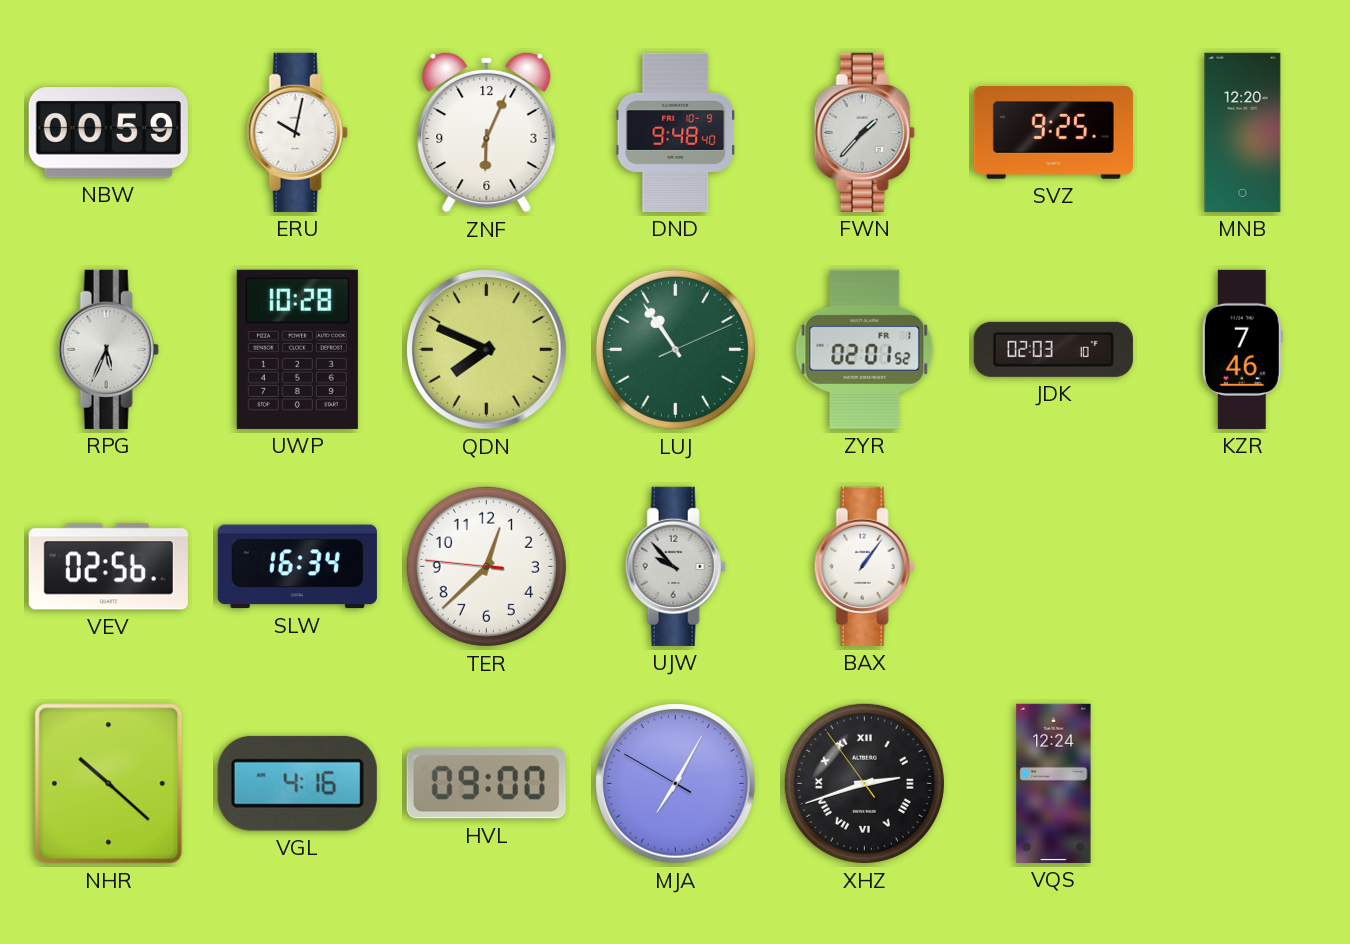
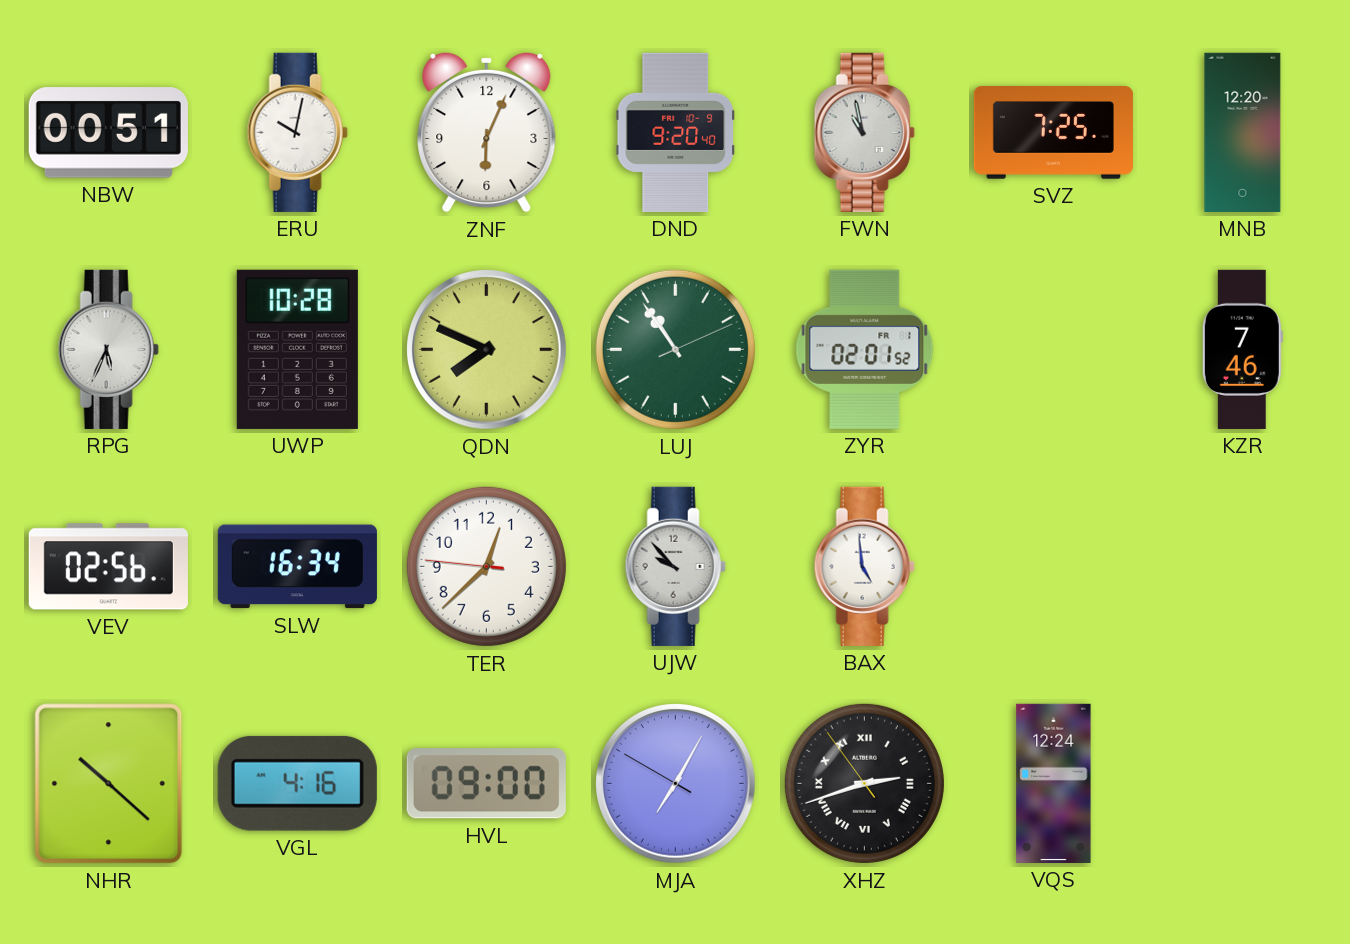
NBW: 00:59 -> 00:51 (108, 133)
DND: 9:48 -> 9:20 (675, 132)
FWN: 1:37 -> 10:58 (864, 132)
SVZ: 9:25 -> 7:25 (1053, 133)
JDK: 02:03 -> none (1053, 349)
BAX: 1:06 -> 4:59 (864, 566)
